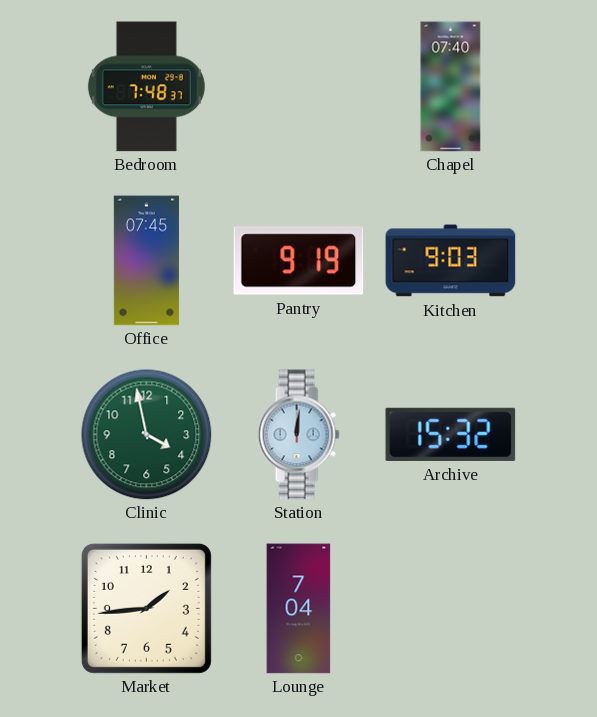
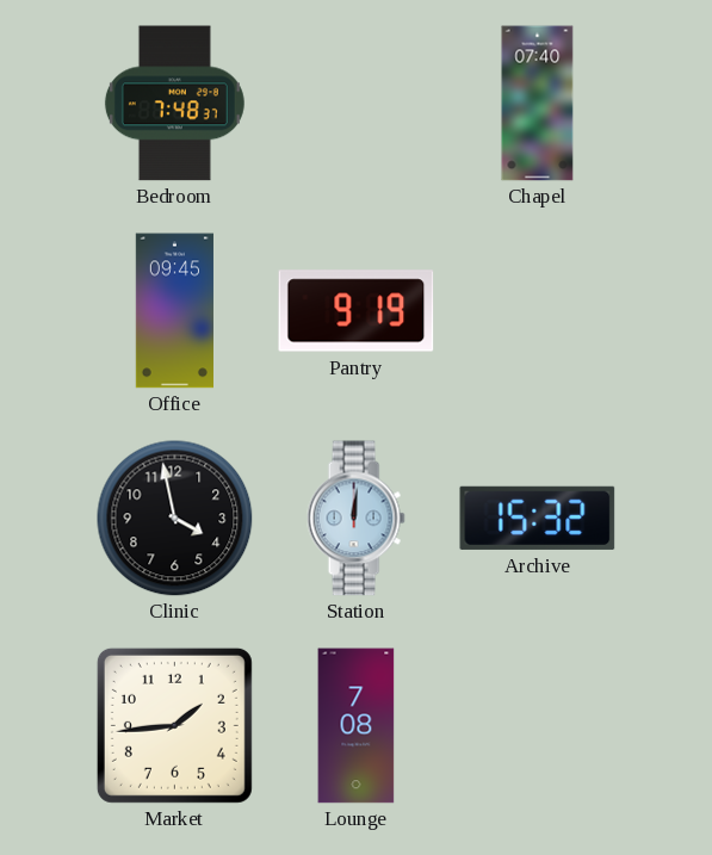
Office: 07:45 -> 09:45 (174, 311)
Kitchen: 9:03 -> none (451, 261)
Clinic dial: green -> black (175, 519)
Lounge: 7:04 -> 7:08 (357, 726)
